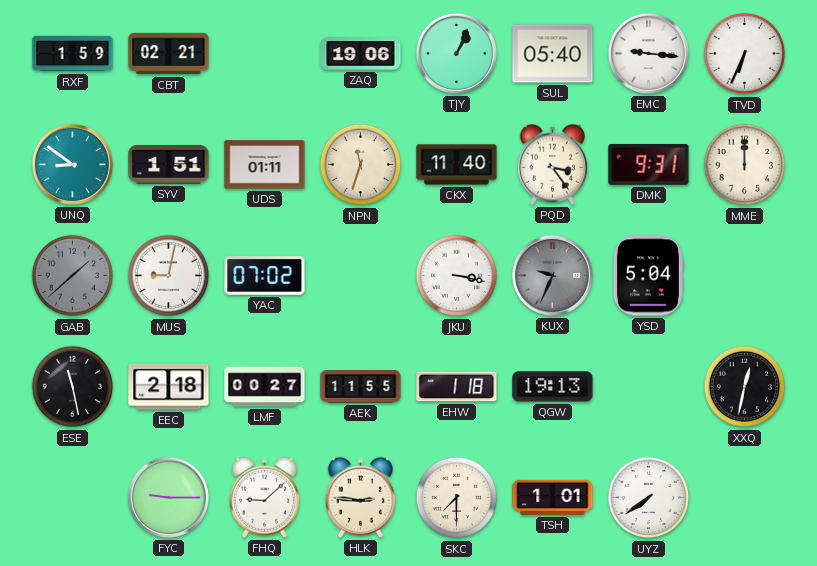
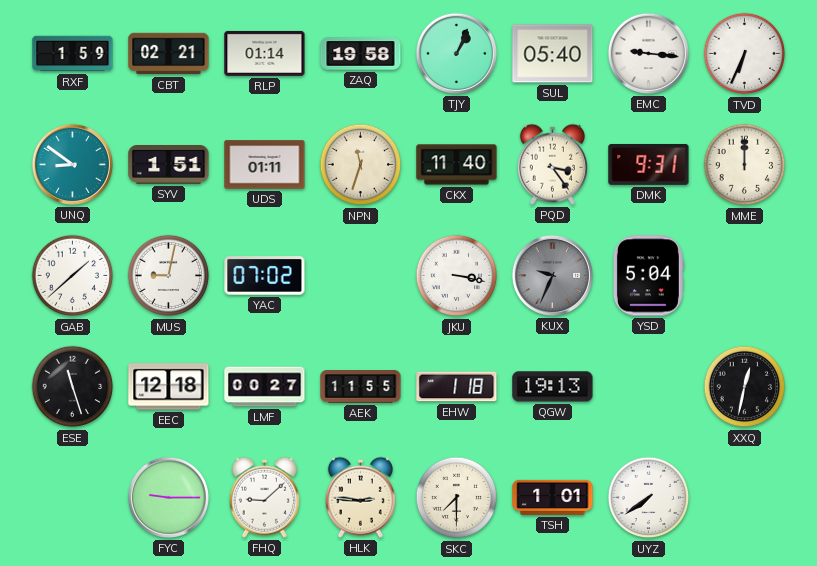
RLP: none -> 01:14 (265, 53)
ZAQ: 19:06 -> 19:58 (361, 54)
GAB dial: grey -> white (73, 276)
ESE: 11:28 -> 11:27 (73, 387)
EEC: 2:18 -> 12:18 (169, 387)
